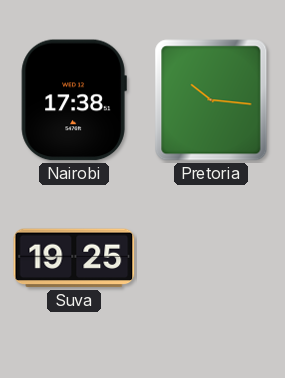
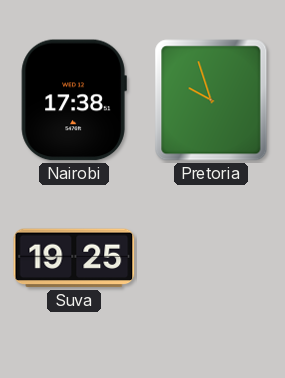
Pretoria: 10:16 -> 9:57 (211, 100)
